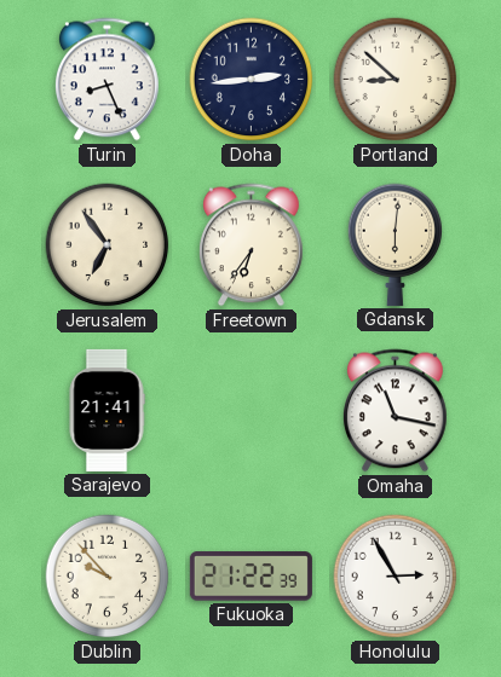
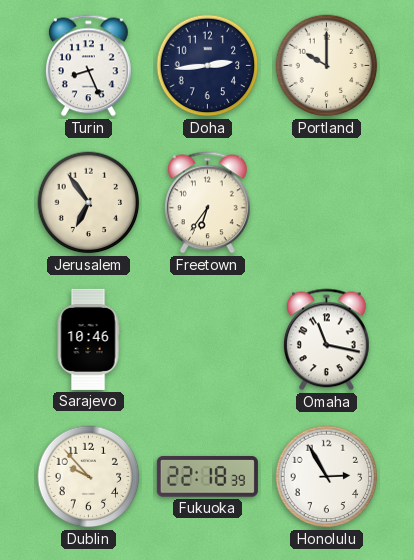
Portland: 8:52 -> 10:00 (327, 66)
Gdansk: 6:01 -> none (396, 244)
Sarajevo: 21:41 -> 10:46 (88, 339)
Fukuoka: 21:22 -> 22:18 (207, 477)
